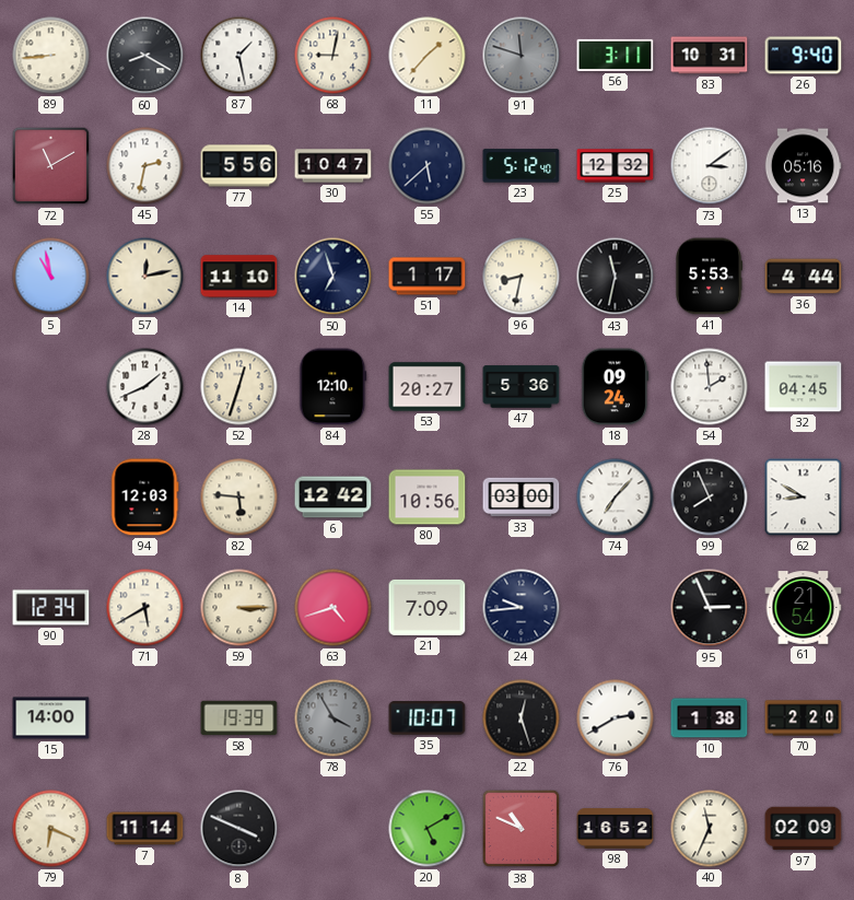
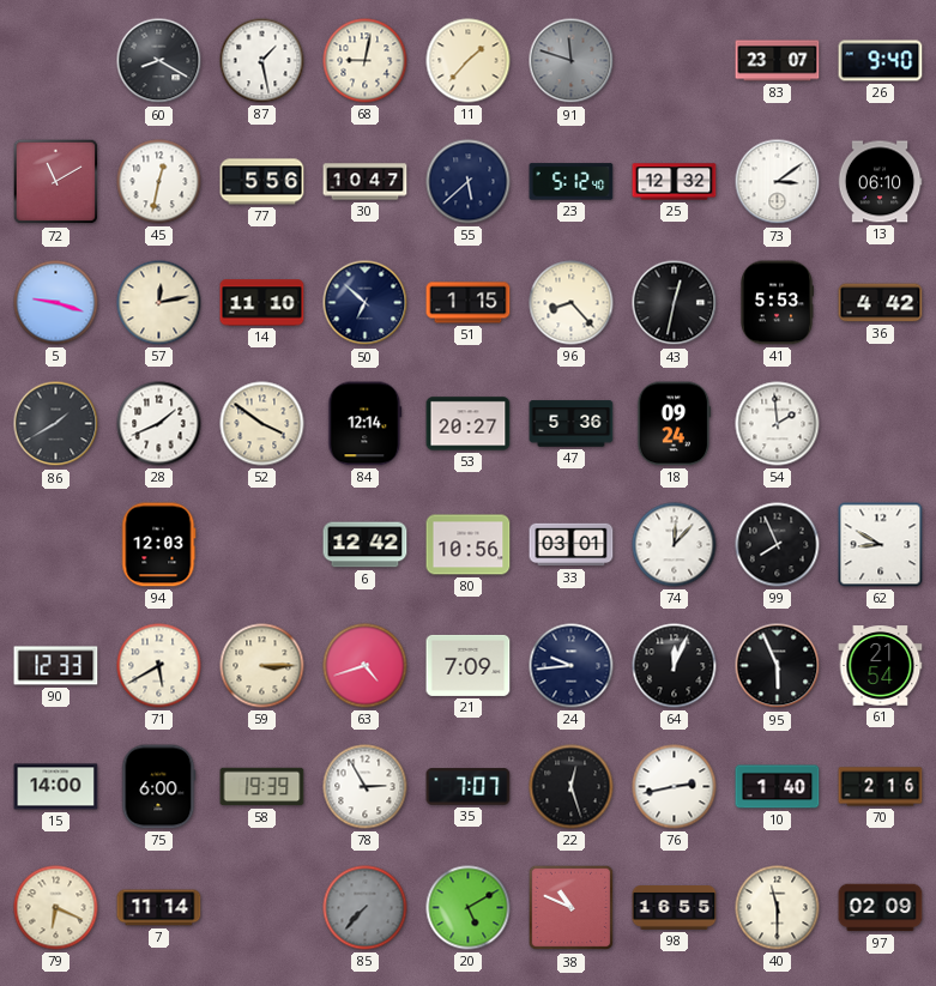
89: 8:44 -> none (51, 56)
56: 3:11 -> none (616, 55)
83: 10:31 -> 23:07 (778, 61)
45: 2:32 -> 12:32 (159, 182)
13: 05:16 -> 06:10 (880, 182)
5: 10:58 -> 9:18 (56, 303)
50: 6:57 -> 6:52 (366, 303)
51: 1:17 -> 1:15 (469, 303)
96: 8:32 -> 8:23 (572, 303)
43: 11:32 -> 12:32 (675, 303)
36: 4:44 -> 4:42 (881, 303)
86: none -> 1:40 (56, 424)
52: 12:33 -> 3:51 (262, 424)
84: 12:10 -> 12:14 (366, 424)
32: 04:45 -> none (804, 387)
82: 5:46 -> none (239, 498)
33: 03:00 -> 03:01 (572, 545)
74: 7:07 -> 12:07 (675, 545)
90: 12:34 -> 12:33 (56, 666)
64: none -> 12:04 (675, 666)
95: 2:56 -> 5:56 (778, 666)
75: none -> 6:00 (159, 787)
78: 3:55 -> 2:55 (366, 787)
78 dial: grey -> white (366, 787)
35: 10:07 -> 7:07 (469, 787)
76: 2:40 -> 2:43 (675, 787)
10: 1:38 -> 1:40 (778, 787)
70: 2:20 -> 2:16 (881, 787)
8: 3:49 -> none (239, 829)
85: none -> 7:37 (366, 908)
98: 16:52 -> 16:55 (675, 908)
40: 11:34 -> 11:30 (778, 908)
